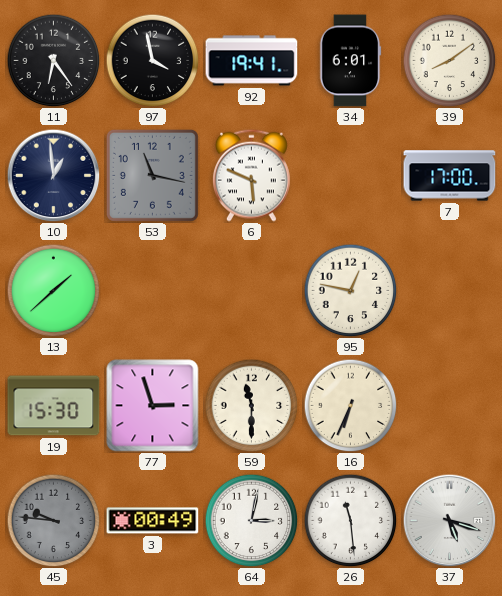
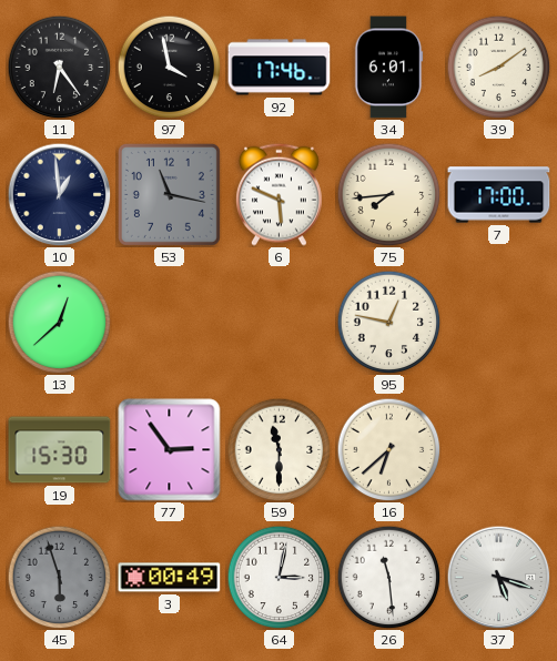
92: 19:41 -> 17:46 (280, 68)
75: none -> 7:44 (388, 194)
13: 1:38 -> 12:38 (59, 322)
77: 2:57 -> 2:54 (170, 450)
16: 6:34 -> 6:38 (388, 449)
45: 9:46 -> 5:57 (59, 577)
